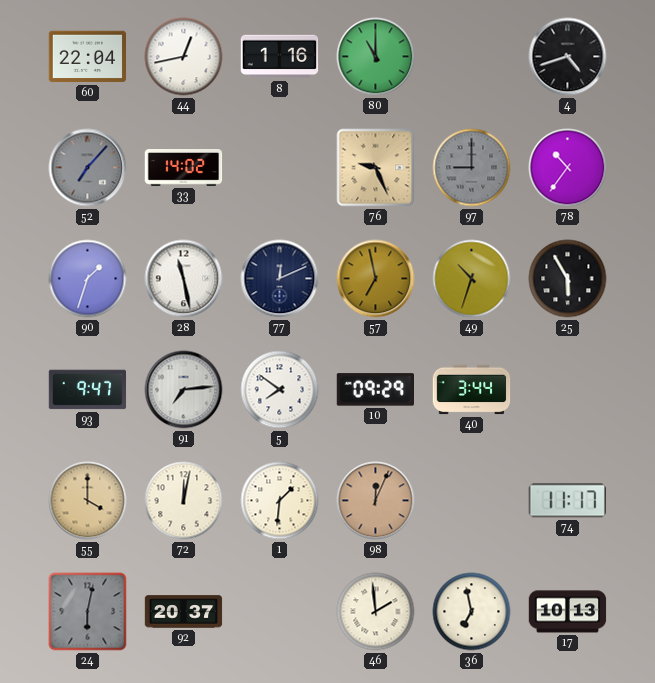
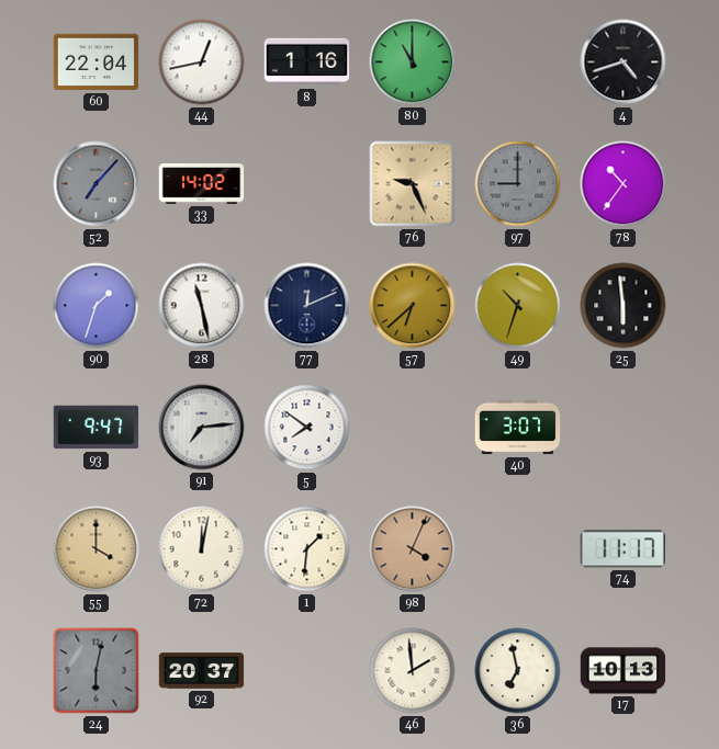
57: 6:58 -> 6:38 (413, 306)
25: 5:55 -> 5:59 (623, 306)
10: 09:29 -> none (375, 390)
40: 3:44 -> 3:07 (518, 428)
98: 12:04 -> 4:04 (413, 549)
